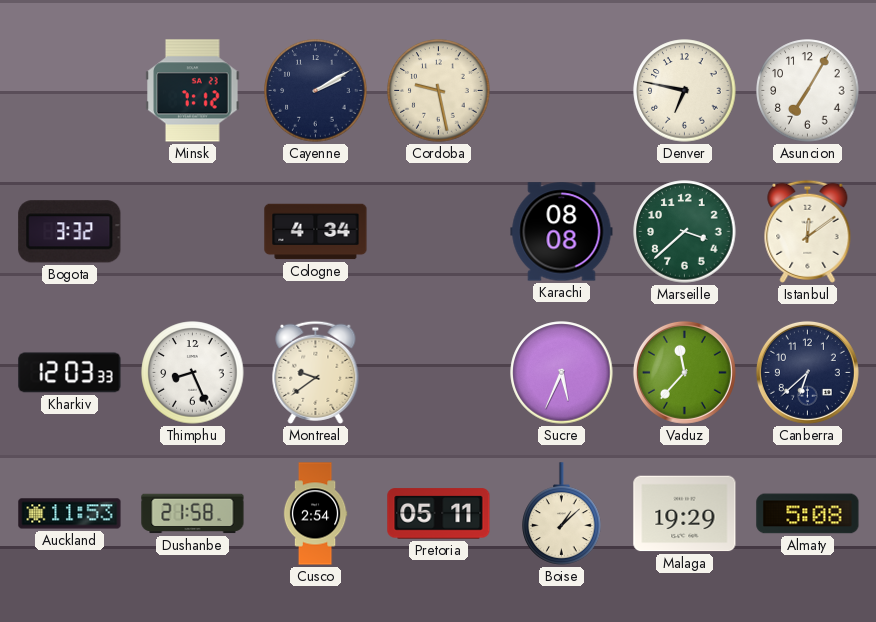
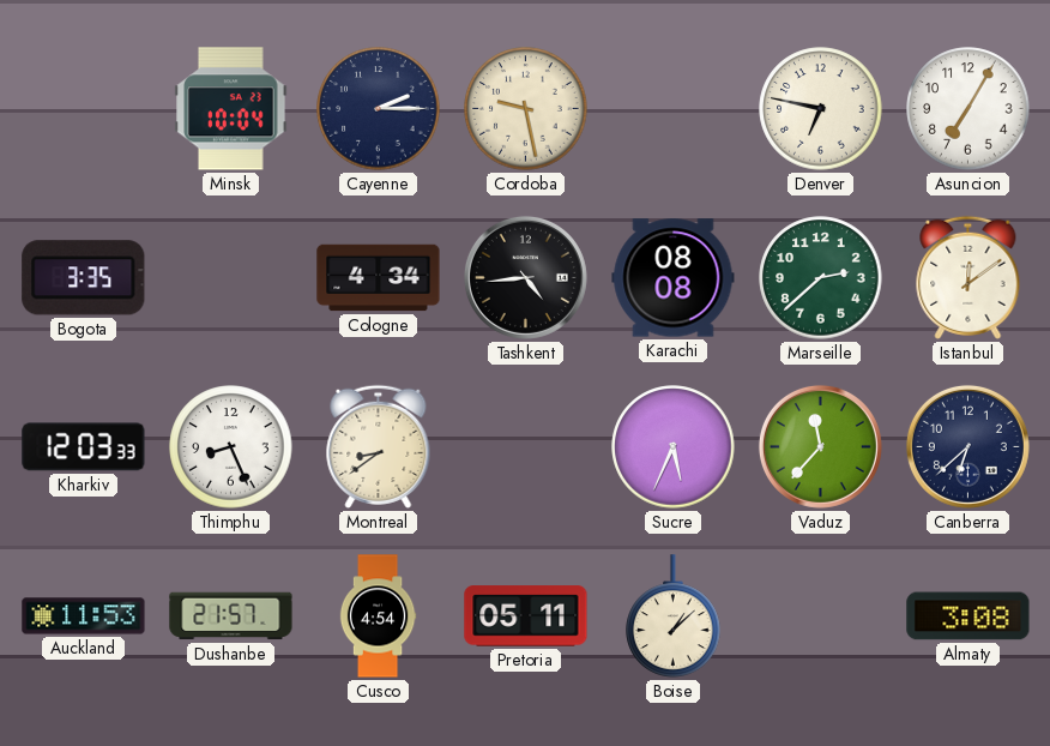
Minsk: 7:12 -> 10:04 (231, 109)
Cayenne: 2:10 -> 2:15 (379, 109)
Bogota: 3:32 -> 3:35 (84, 278)
Tashkent: none -> 4:44 (525, 277)
Marseille: 3:38 -> 2:38 (821, 278)
Montreal: 9:39 -> 8:39 (379, 446)
Dushanbe: 21:58 -> 21:57 (231, 616)
Cusco: 2:54 -> 4:54 (378, 616)
Malaga: 19:29 -> none (685, 514)
Almaty: 5:08 -> 3:08 (968, 616)
